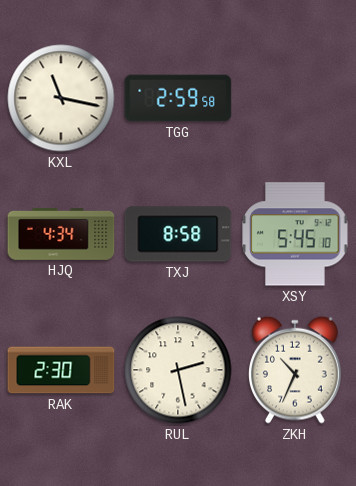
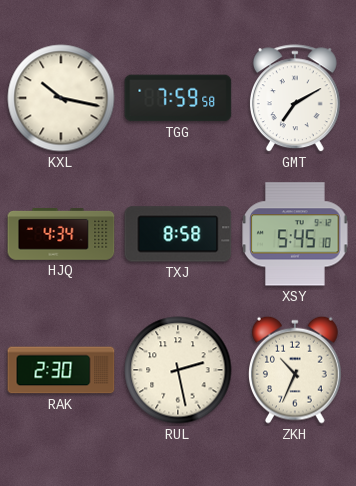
KXL: 11:17 -> 10:17 (61, 98)
TGG: 2:59 -> 7:59 (178, 98)
GMT: none -> 7:10 (295, 99)
